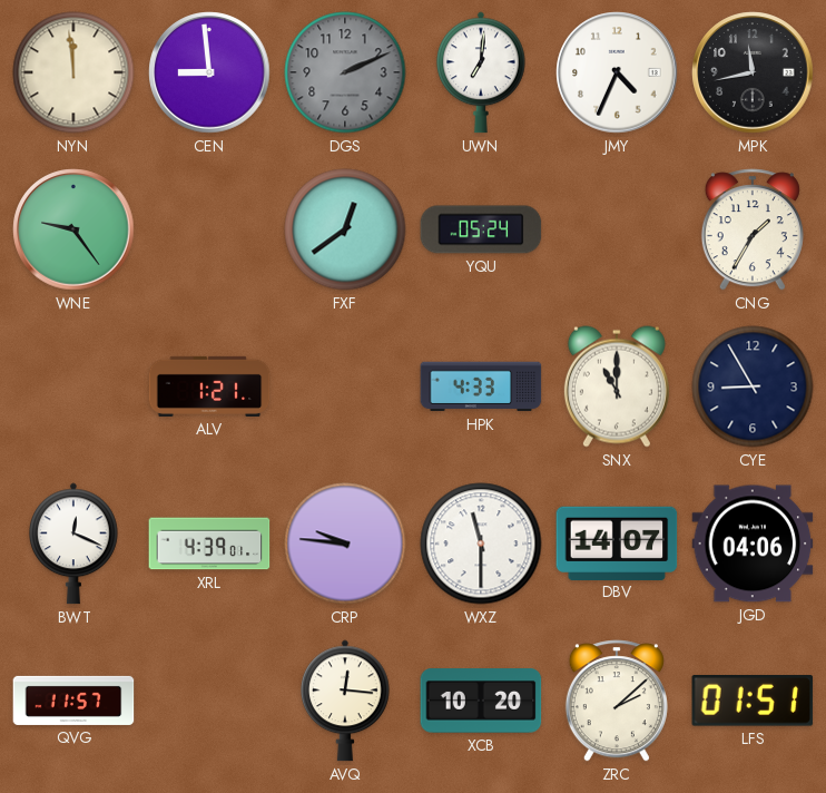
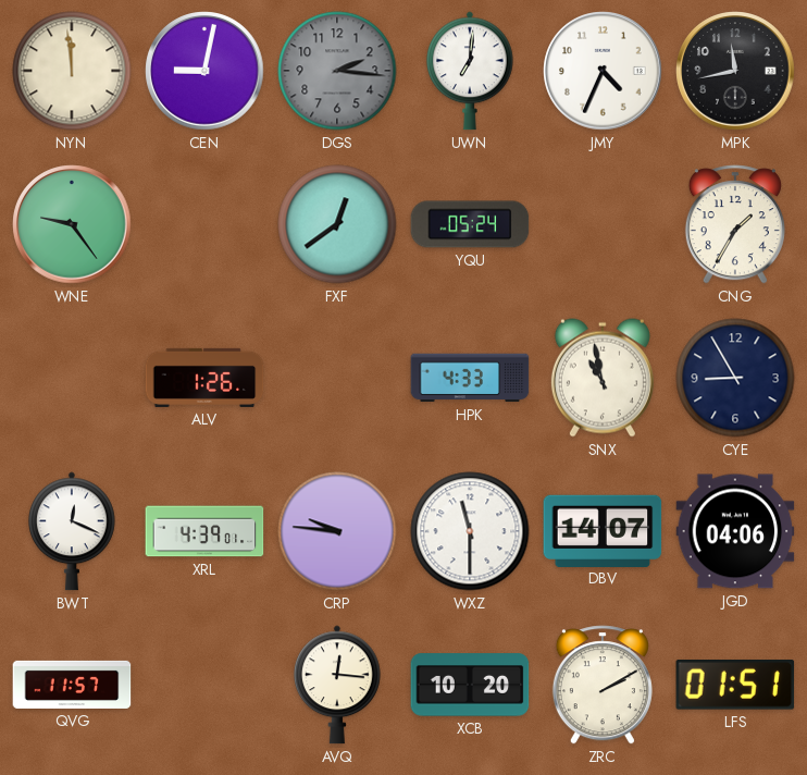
CEN: 8:59 -> 9:02 (204, 71)
DGS: 2:11 -> 2:16 (337, 71)
ALV: 1:21 -> 1:26 (204, 378)
SNX: 11:00 -> 10:58 (603, 378)
ZRC: 2:08 -> 2:10 (603, 685)
